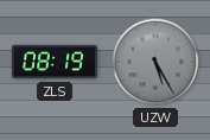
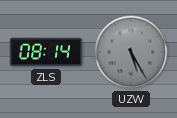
ZLS: 08:19 -> 08:14 (46, 52)
